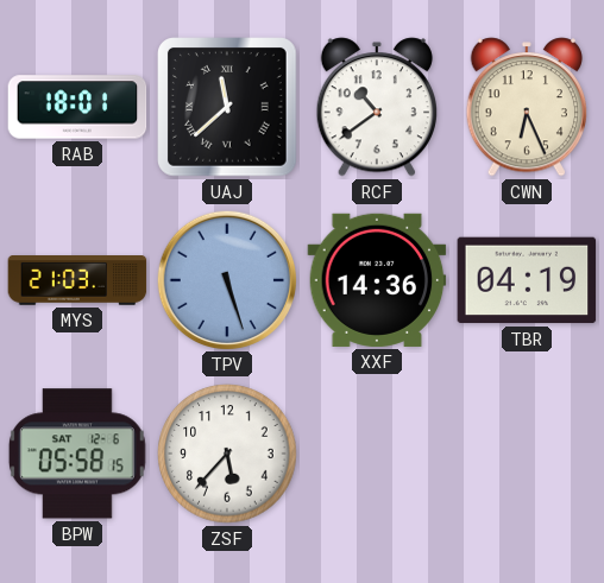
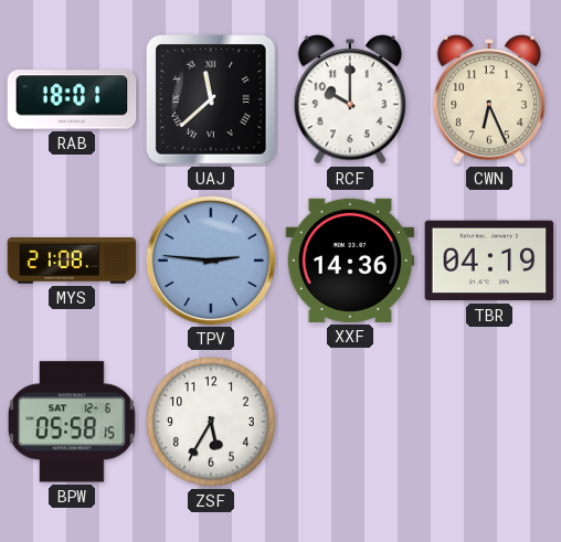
RCF: 10:39 -> 10:00 (349, 99)
MYS: 21:03 -> 21:08 (72, 262)
TPV: 5:27 -> 2:46 (210, 259)
ZSF: 5:37 -> 5:35 (211, 422)
